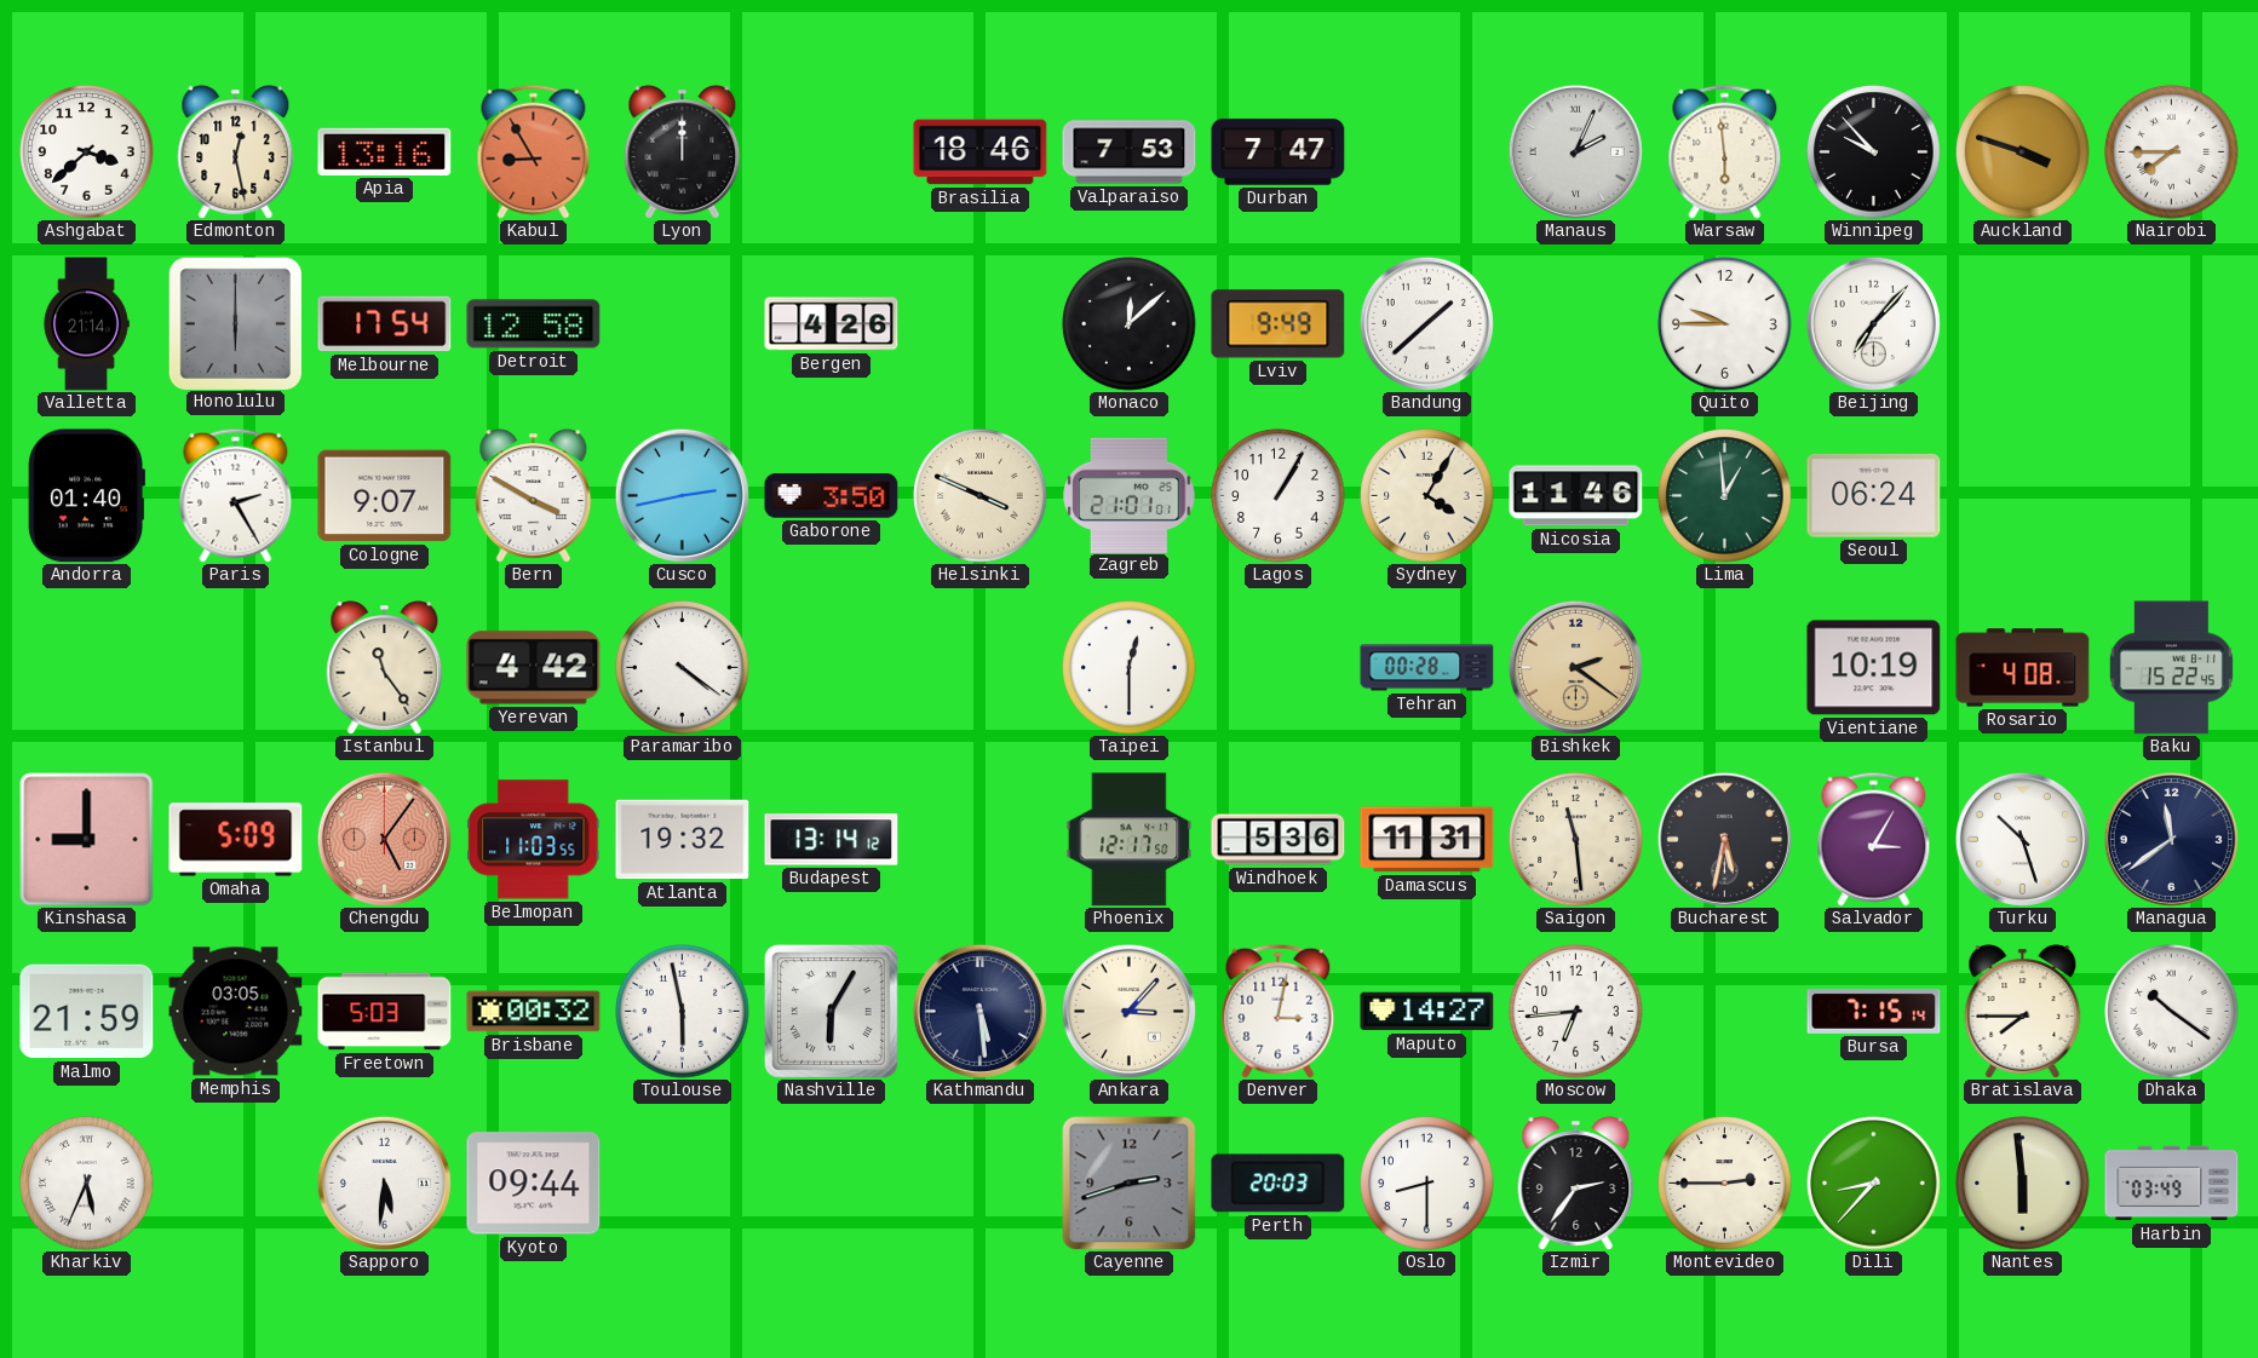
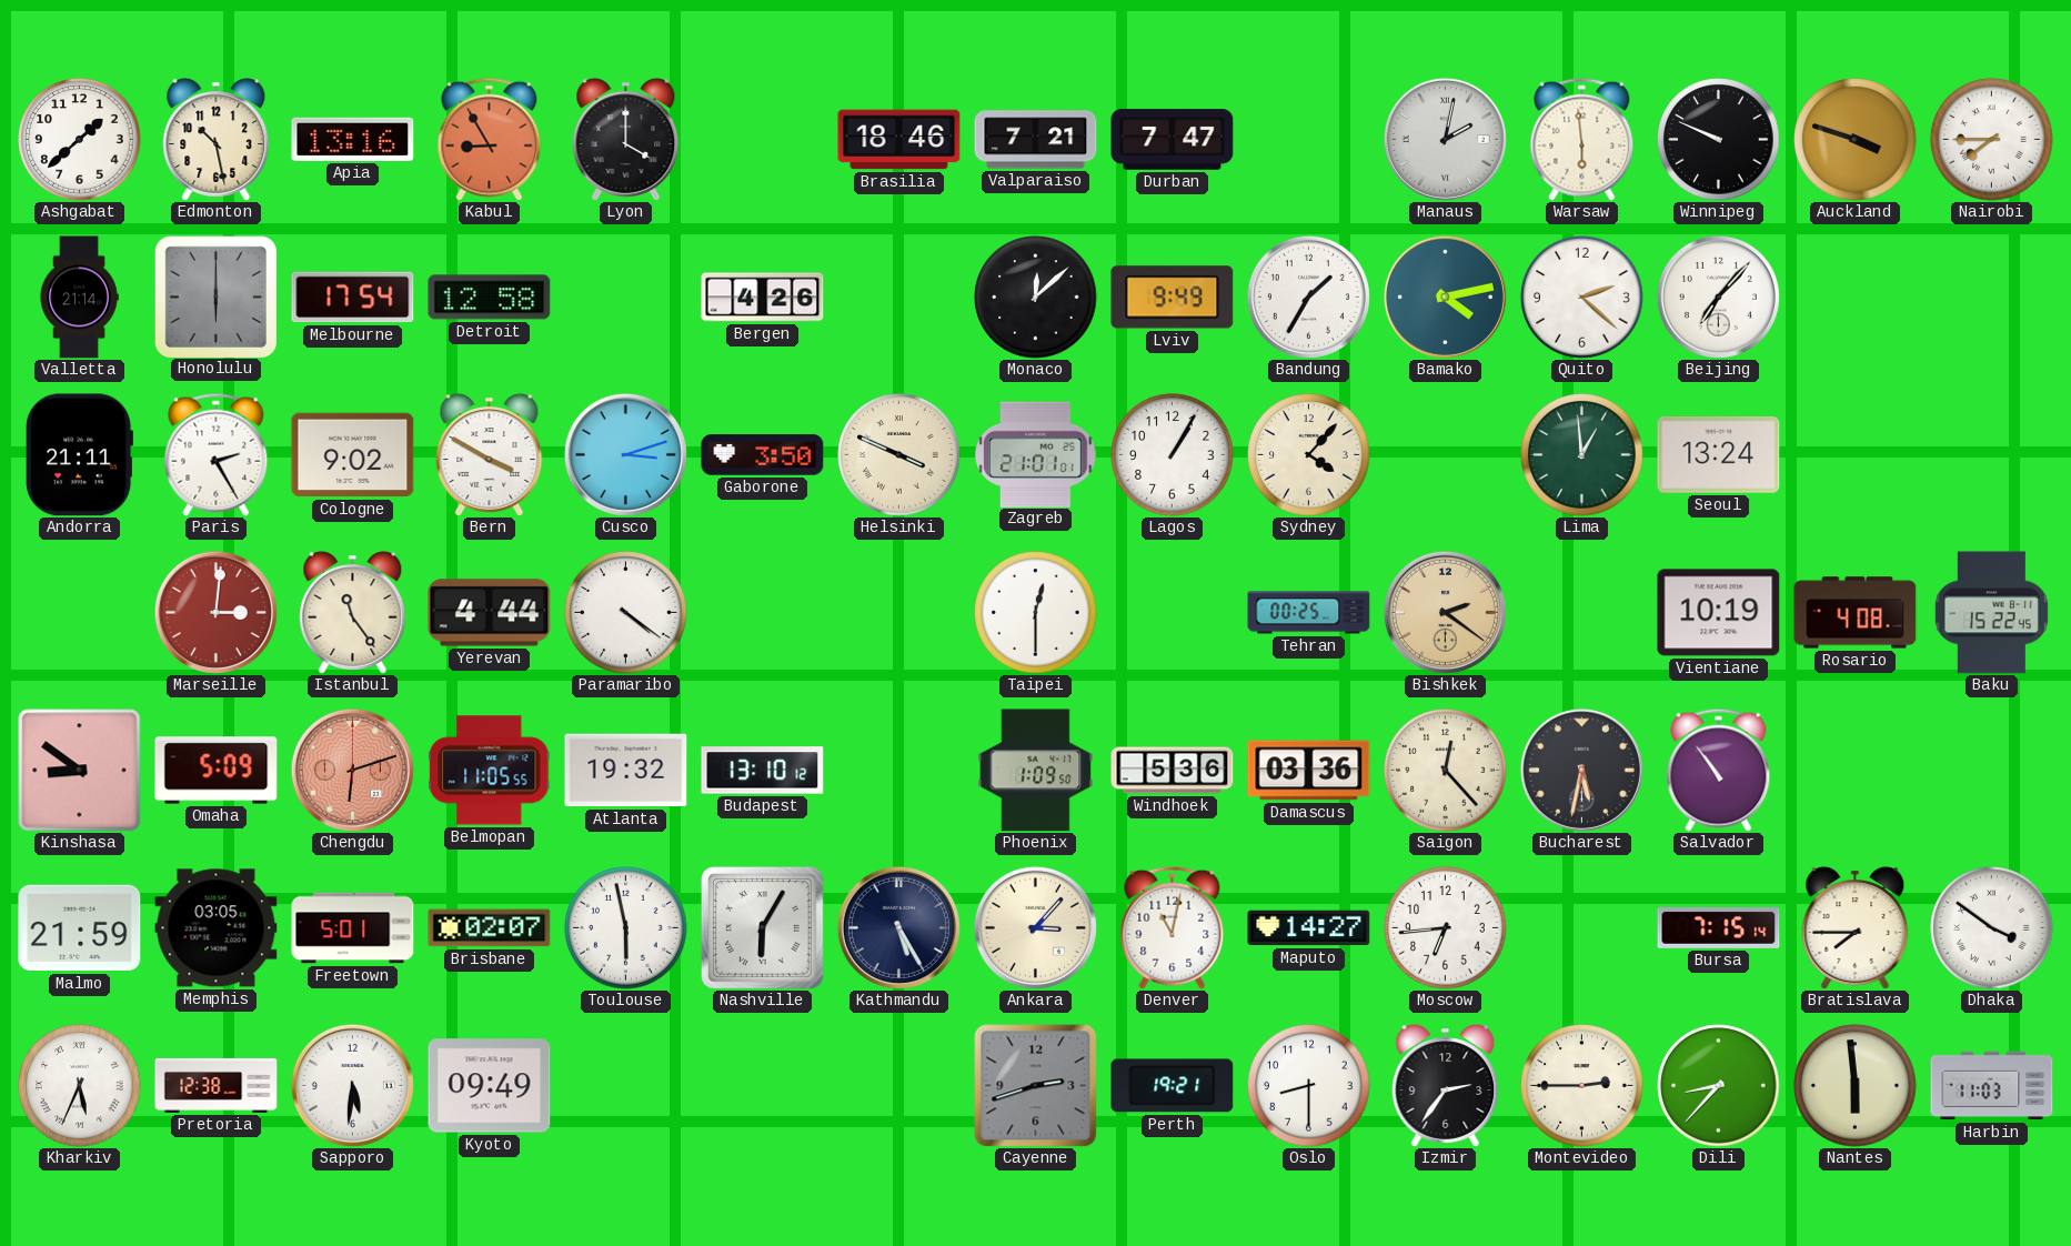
Ashgabat: 3:38 -> 1:38 (80, 140)
Edmonton: 12:28 -> 10:28 (217, 140)
Lyon: 12:00 -> 4:00 (626, 140)
Valparaiso: 7:53 -> 7:21 (1036, 140)
Manaus: 2:04 -> 2:02 (1445, 139)
Winnipeg: 9:53 -> 9:49 (1719, 140)
Bandung: 1:38 -> 1:35 (1308, 297)
Bamako: none -> 4:13 (1445, 297)
Quito: 9:45 -> 2:22 (1582, 298)
Andorra: 01:40 -> 21:11 (79, 455)
Cologne: 9:07 -> 9:02 (353, 455)
Cusco: 2:43 -> 3:12 (625, 454)
Sydney: 4:05 -> 4:07 (1309, 455)
Nicosia: 11:46 -> none (1576, 496)
Seoul: 06:24 -> 13:24 (1719, 454)
Marseille: none -> 3:01 (215, 612)
Yerevan: 4:42 -> 4:44 (490, 613)
Tehran: 00:28 -> 00:25 (1309, 613)
Kinshasa: 9:00 -> 8:51 (80, 771)
Chengdu: 5:06 -> 6:12 (352, 770)
Belmopan: 11:03 -> 11:05 (490, 771)
Budapest: 13:14 -> 13:10 (763, 771)
Phoenix: 12:17 -> 1:09 (1036, 771)
Damascus: 11:31 -> 03:36 (1309, 771)
Saigon: 11:29 -> 12:23 (1446, 771)
Salvador: 3:05 -> 10:54 (1719, 770)
Turku: 10:27 -> none (2022, 839)
Managua: 11:39 -> none (2171, 839)
Freetown: 5:03 -> 5:01 (353, 928)
Brisbane: 00:32 -> 02:07 (490, 928)
Kathmandu: 5:29 -> 5:25 (898, 927)
Denver: 3:02 -> 11:02 (1173, 927)
Dhaka: 10:21 -> 3:51 (1992, 928)
Pretoria: none -> 12:38 (217, 1085)
Kyoto: 09:44 -> 09:49 (490, 1086)
Perth: 20:03 -> 19:21 (1173, 1086)
Harbin: 03:49 -> 11:03 (1992, 1086)
